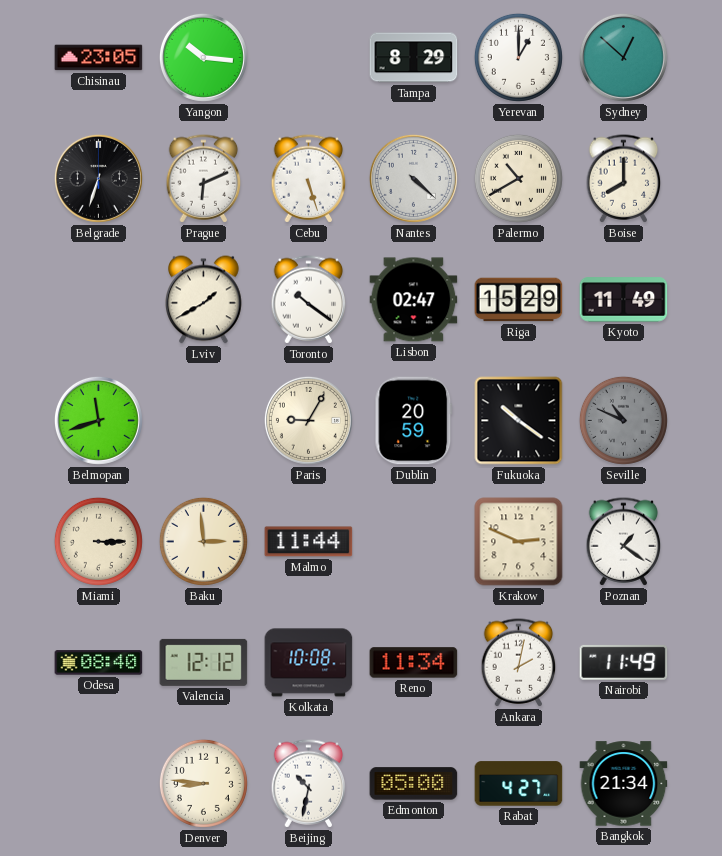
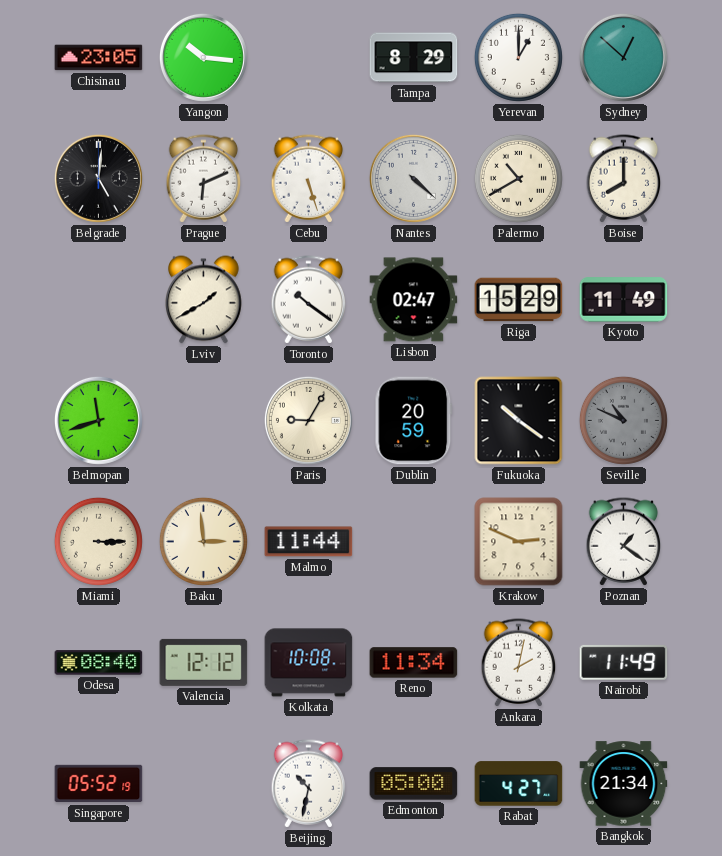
Belgrade: 6:33 -> 5:01 (98, 178)
Singapore: none -> 05:52 (99, 784)
Denver: 8:46 -> none (203, 783)
